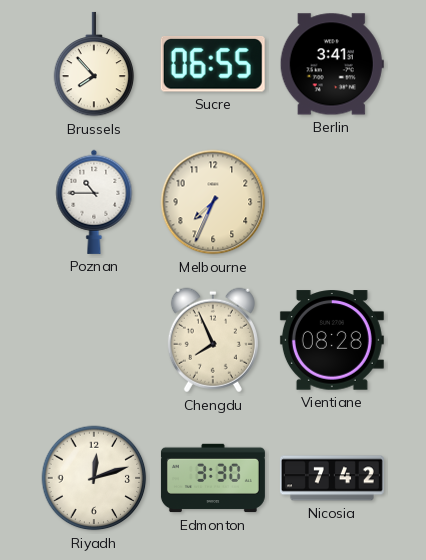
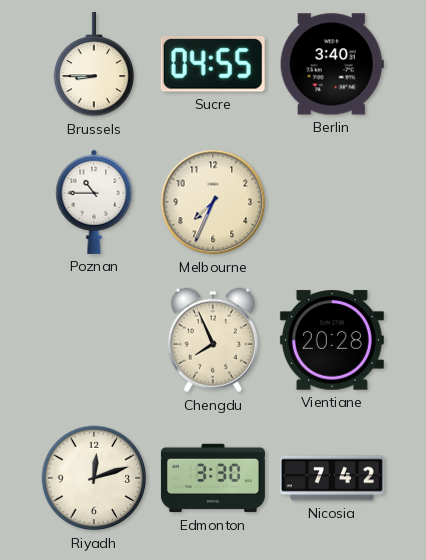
Brussels: 7:53 -> 8:45 (94, 64)
Sucre: 06:55 -> 04:55 (213, 65)
Berlin: 3:41 -> 3:40 (332, 64)
Vientiane: 08:28 -> 20:28 (332, 340)
